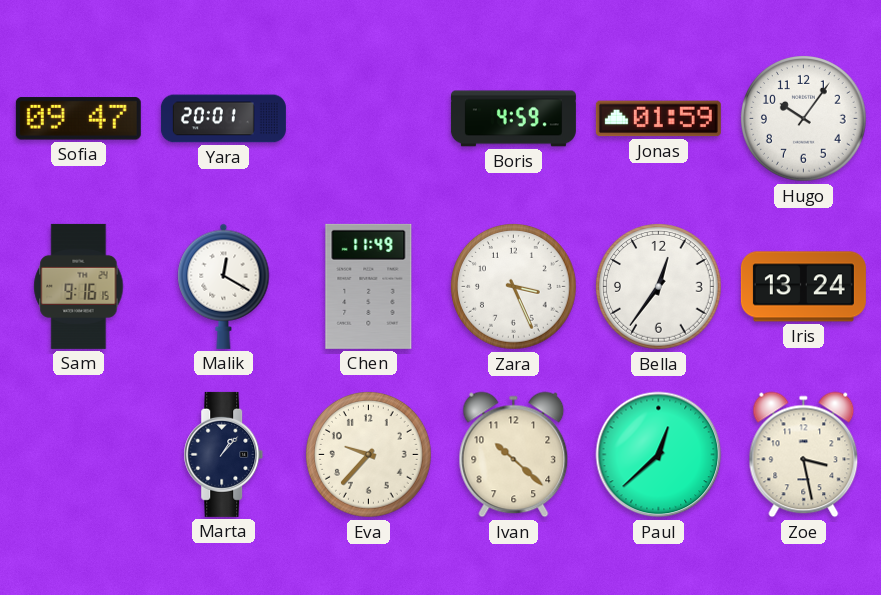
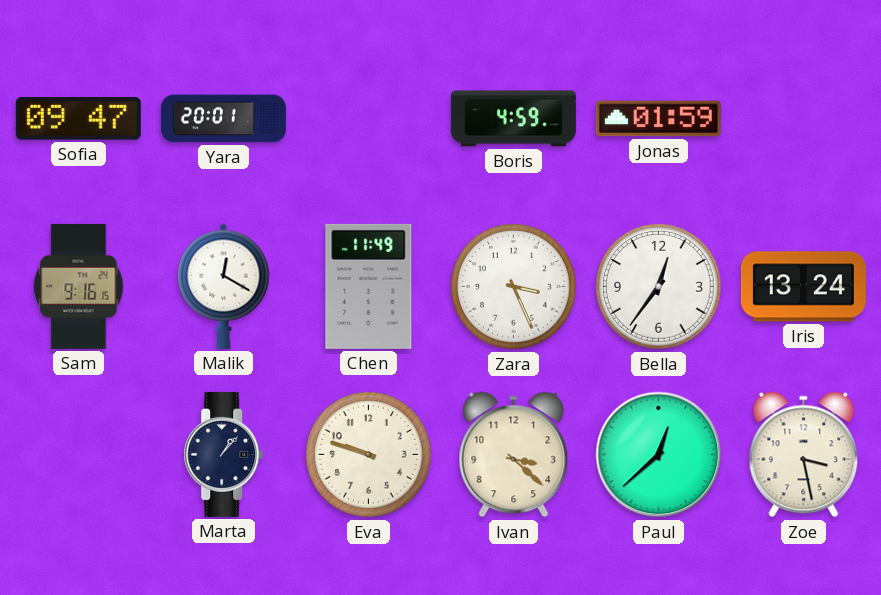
Hugo: 10:06 -> none (804, 119)
Eva: 9:37 -> 9:48 (369, 455)
Ivan: 10:22 -> 3:22 (514, 455)
